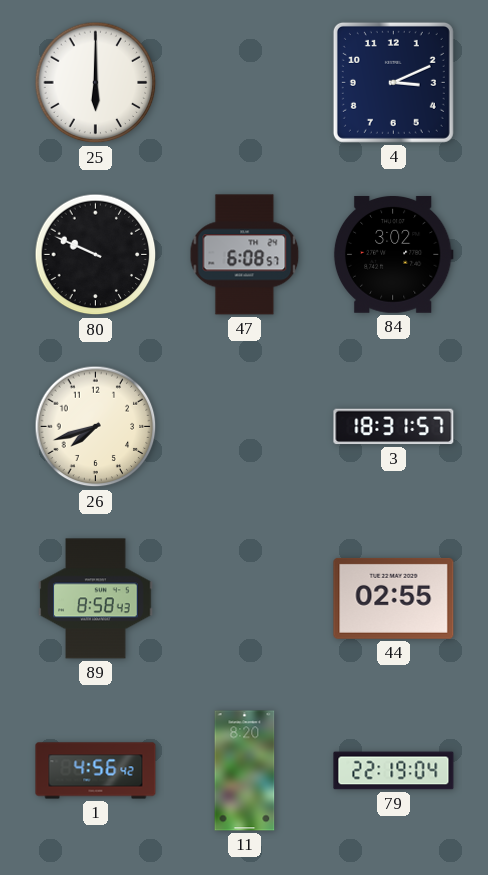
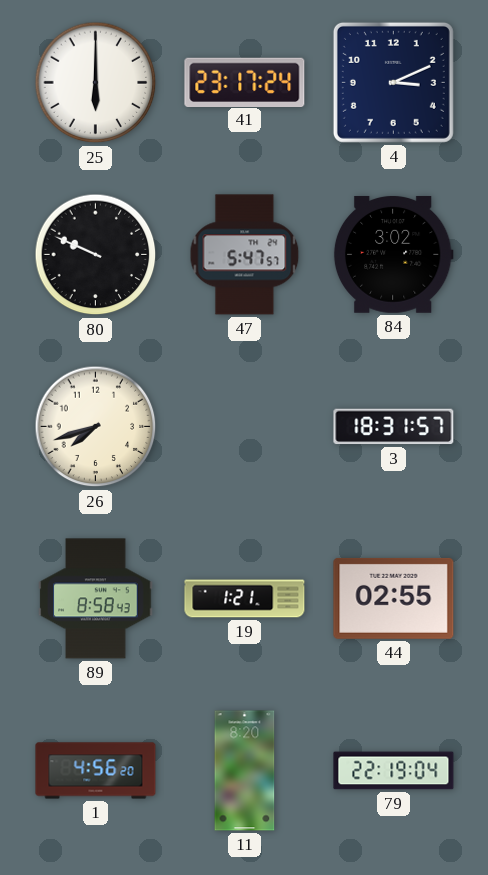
41: none -> 23:17 (245, 82)
47: 6:08 -> 5:47 (245, 255)
19: none -> 1:21 (245, 599)
1: 4:56:42 -> 4:56:20 (96, 771)
